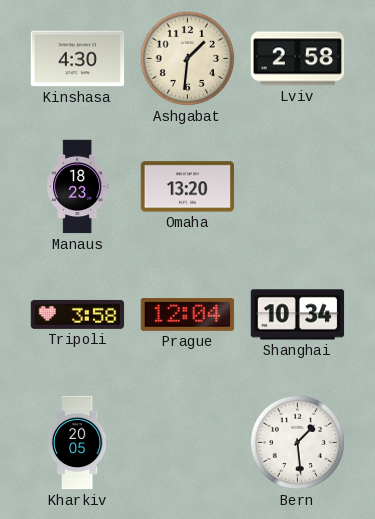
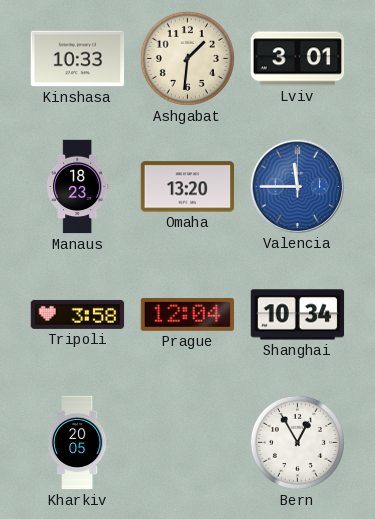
Kinshasa: 4:30 -> 10:33 (78, 59)
Lviv: 2:58 -> 3:01 (298, 59)
Valencia: none -> 11:45 (297, 186)
Bern: 1:29 -> 12:55 (297, 442)
